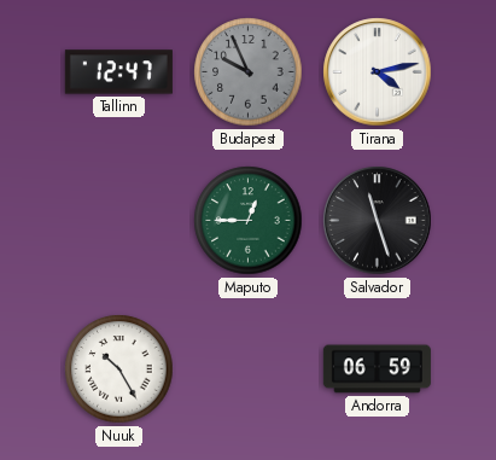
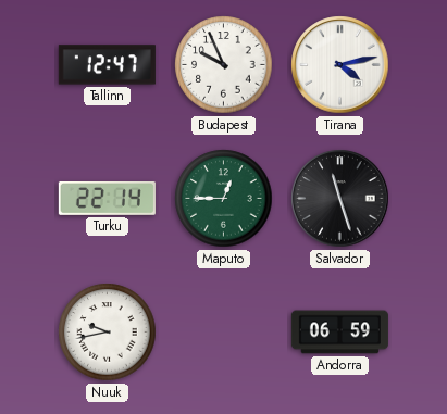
Budapest dial: grey -> white (224, 65)
Turku: none -> 22:14 (107, 198)
Nuuk: 10:25 -> 9:43 (108, 333)
